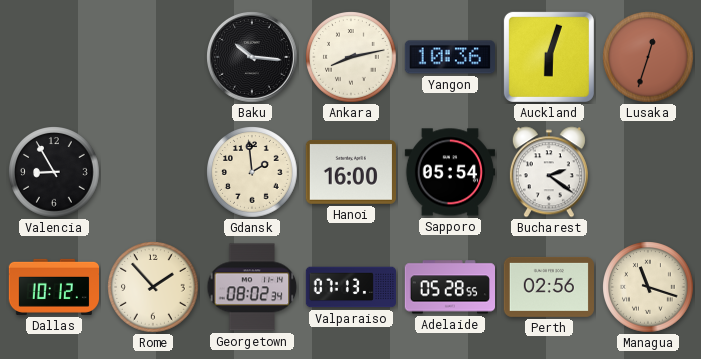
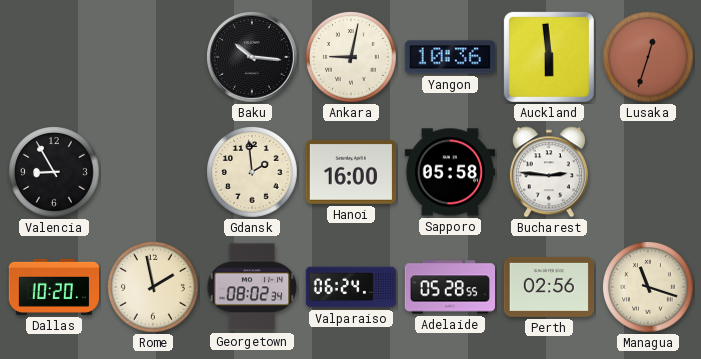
Ankara: 8:13 -> 9:02 (352, 58)
Auckland: 6:03 -> 5:59 (549, 57)
Sapporo: 05:54 -> 05:58 (449, 172)
Bucharest: 2:21 -> 2:46 (549, 172)
Dallas: 10:12 -> 10:20 (53, 287)
Rome: 1:53 -> 1:58 (154, 288)
Valparaiso: 07:13 -> 06:24 (350, 287)
